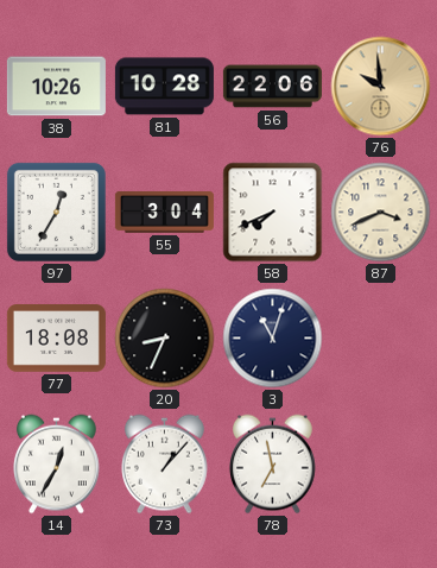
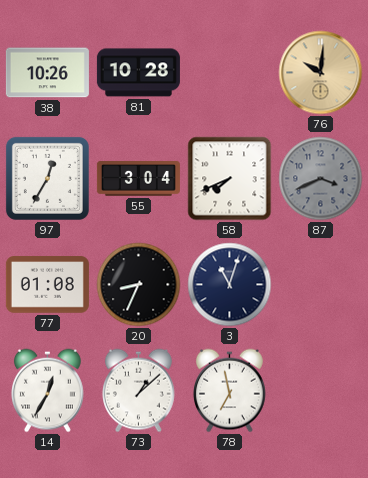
56: 22:06 -> none (272, 87)
76: 9:59 -> 10:01 (321, 73)
87 dial: cream -> grey (321, 179)
77: 18:08 -> 01:08 (47, 285)
73: 1:07 -> 1:08 (139, 391)
